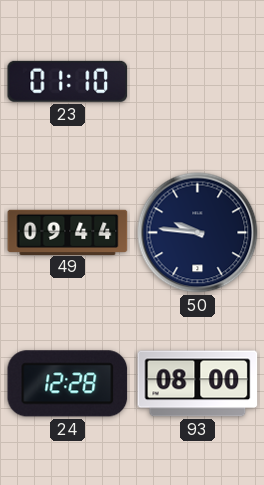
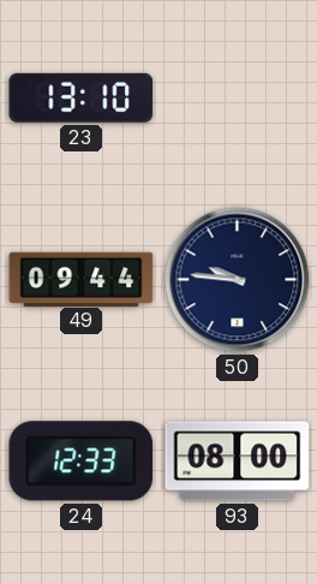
23: 01:10 -> 13:10 (82, 97)
24: 12:28 -> 12:33 (82, 462)
